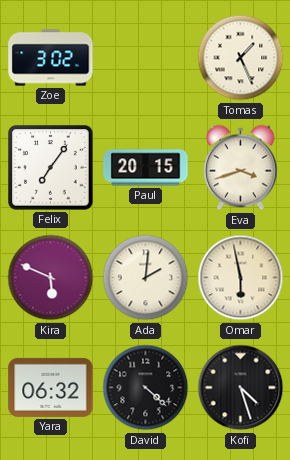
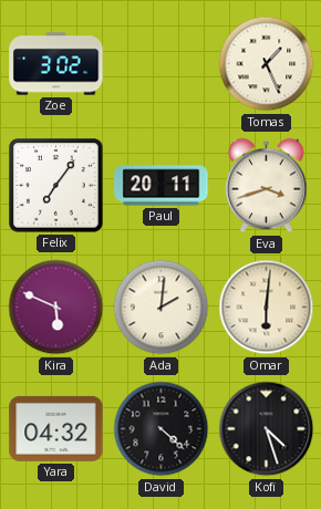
Paul: 20:15 -> 20:11 (162, 186)
Omar: 5:58 -> 6:01 (267, 308)
Yara: 06:32 -> 04:32 (56, 428)
